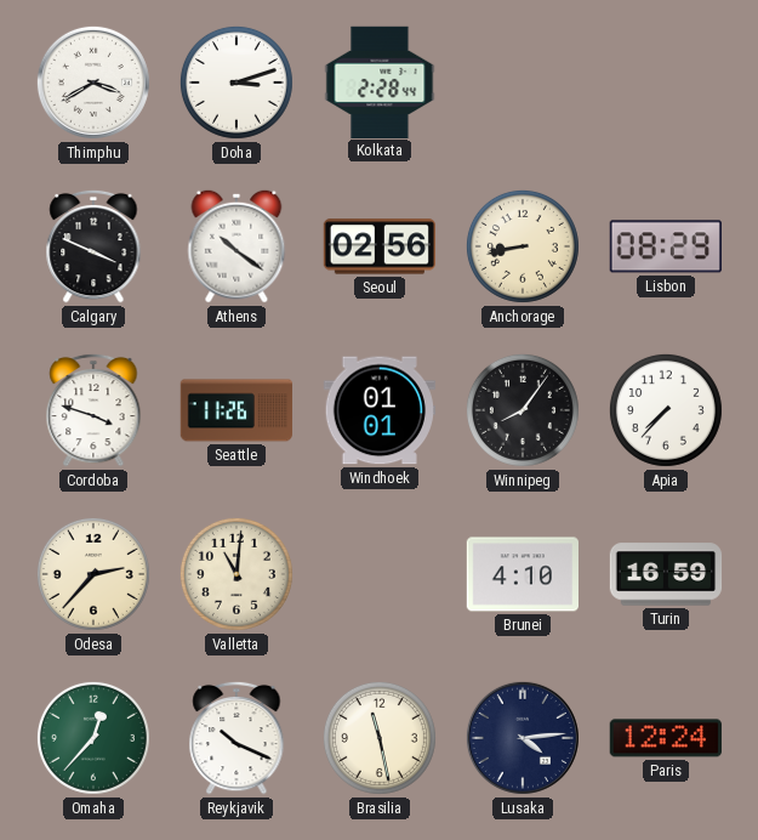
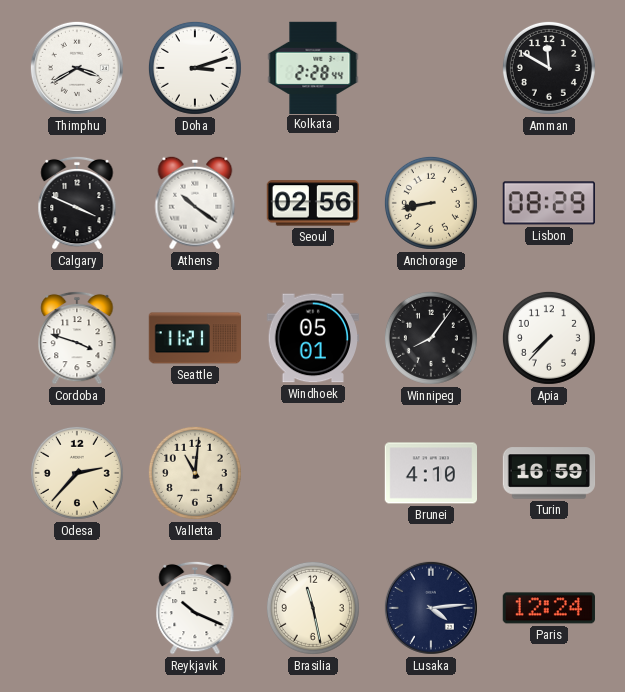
Amman: none -> 11:50 (549, 68)
Seattle: 11:26 -> 11:21 (194, 338)
Windhoek: 01:01 -> 05:01 (312, 338)
Omaha: 12:37 -> none (93, 738)
